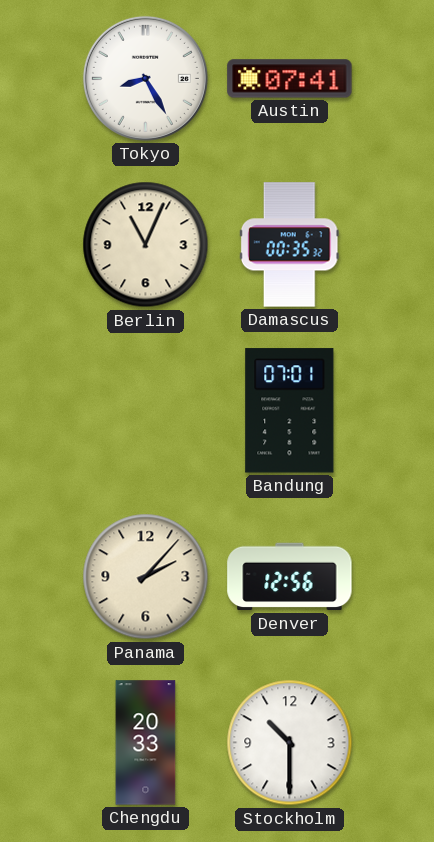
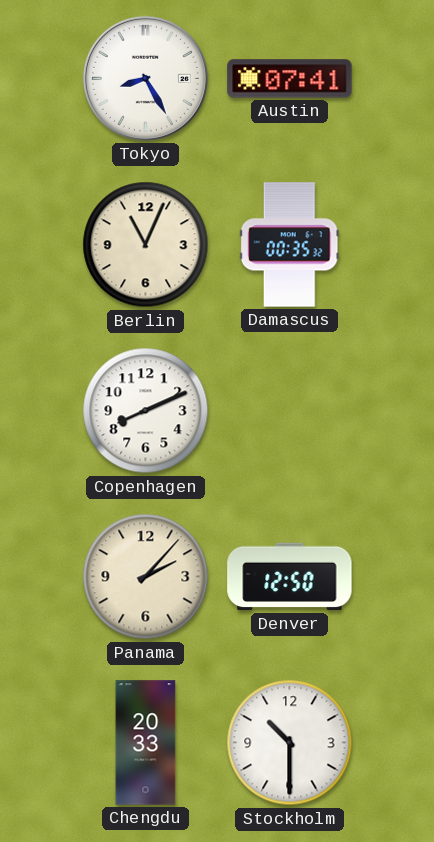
Copenhagen: none -> 8:11 (146, 411)
Bandung: 07:01 -> none (290, 411)
Denver: 12:56 -> 12:50 (290, 577)
